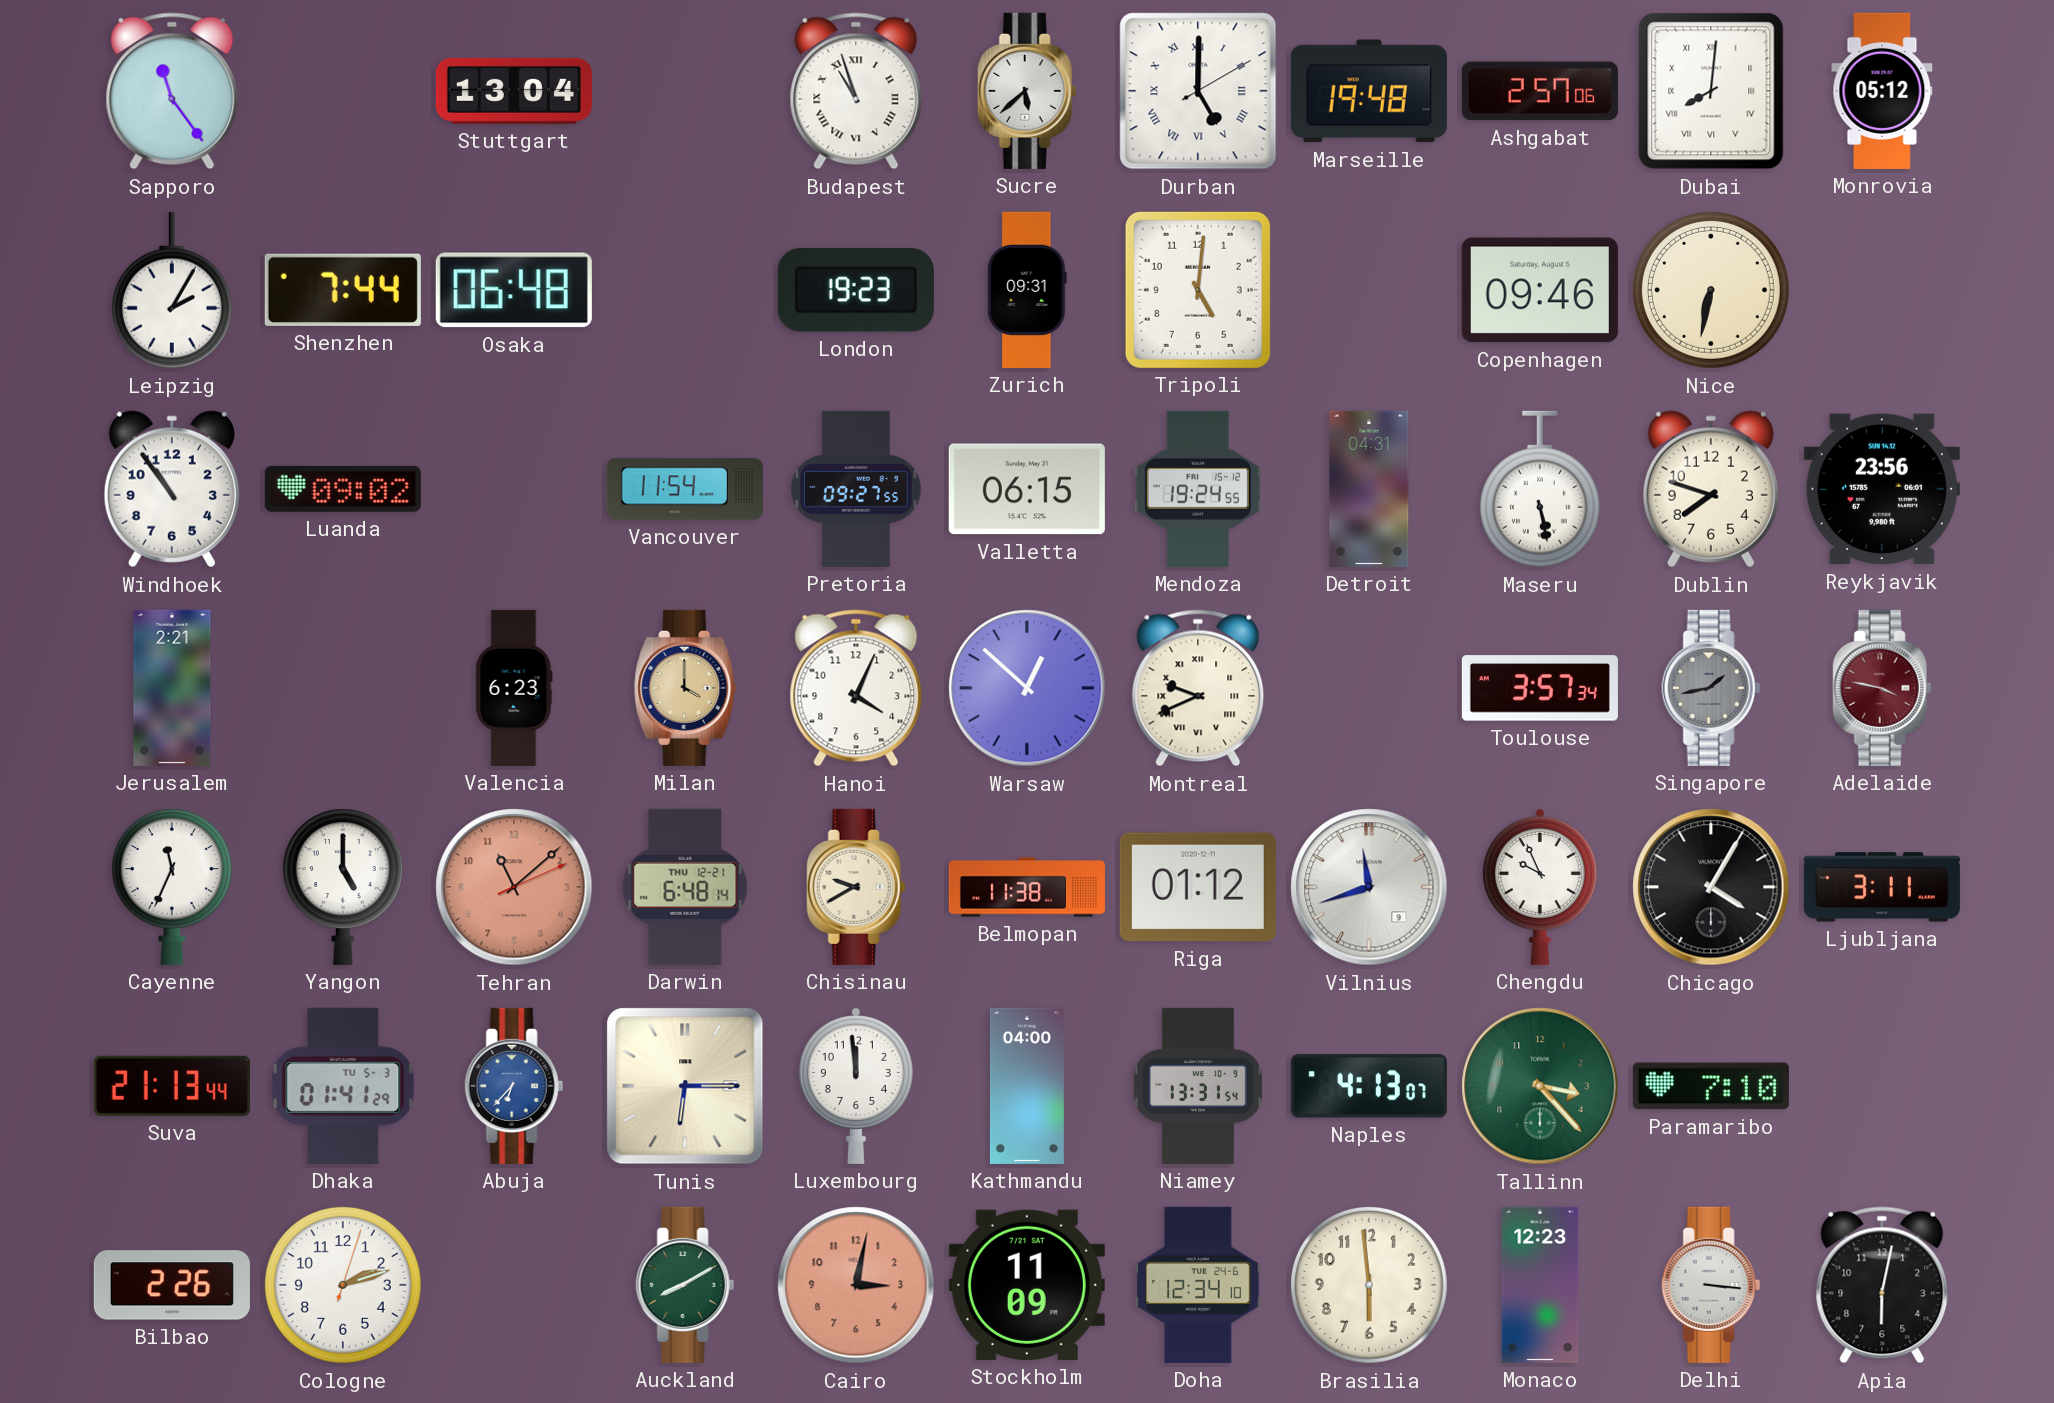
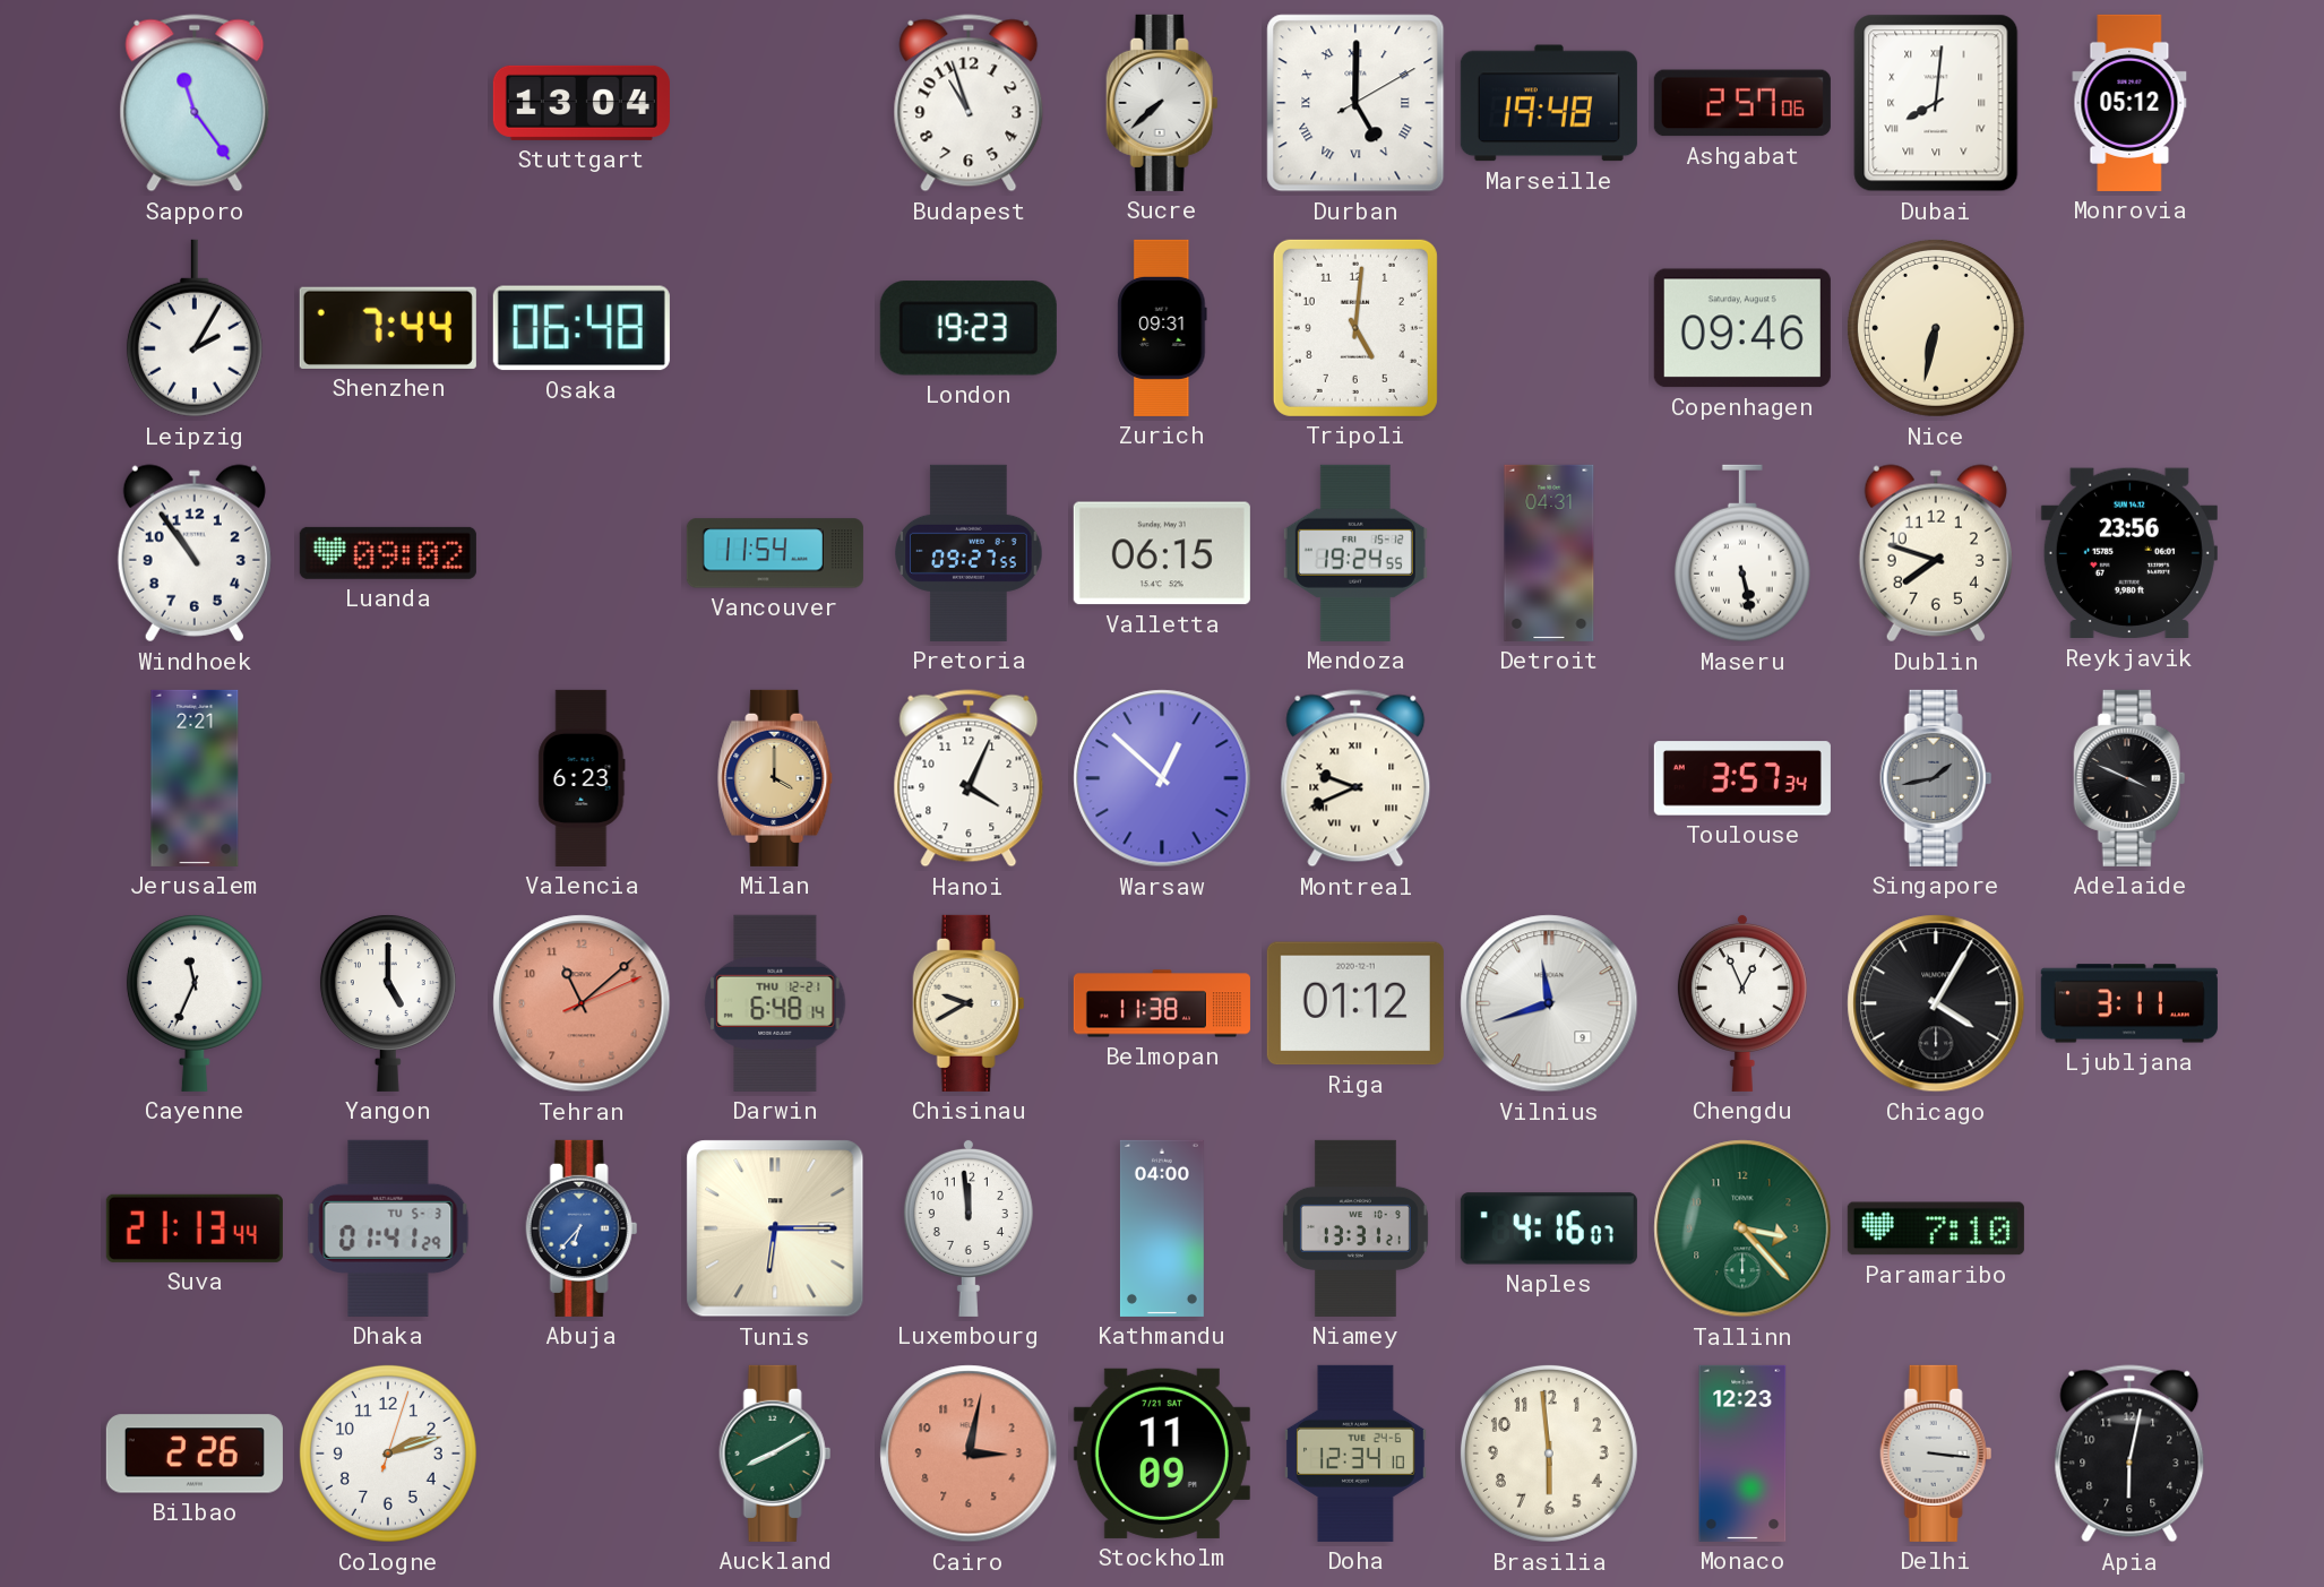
Budapest numerals: Roman -> Arabic (969, 103)
Sucre: 5:38 -> 7:38 (1162, 103)
Adelaide: 3:47 -> 3:49 (2129, 778)
Adelaide dial: burgundy -> black (2129, 778)
Chengdu: 9:56 -> 12:56 (1742, 1002)
Niamey: 13:31:54 -> 13:31:21 (1355, 1228)
Naples: 4:13 -> 4:16 (1549, 1228)
